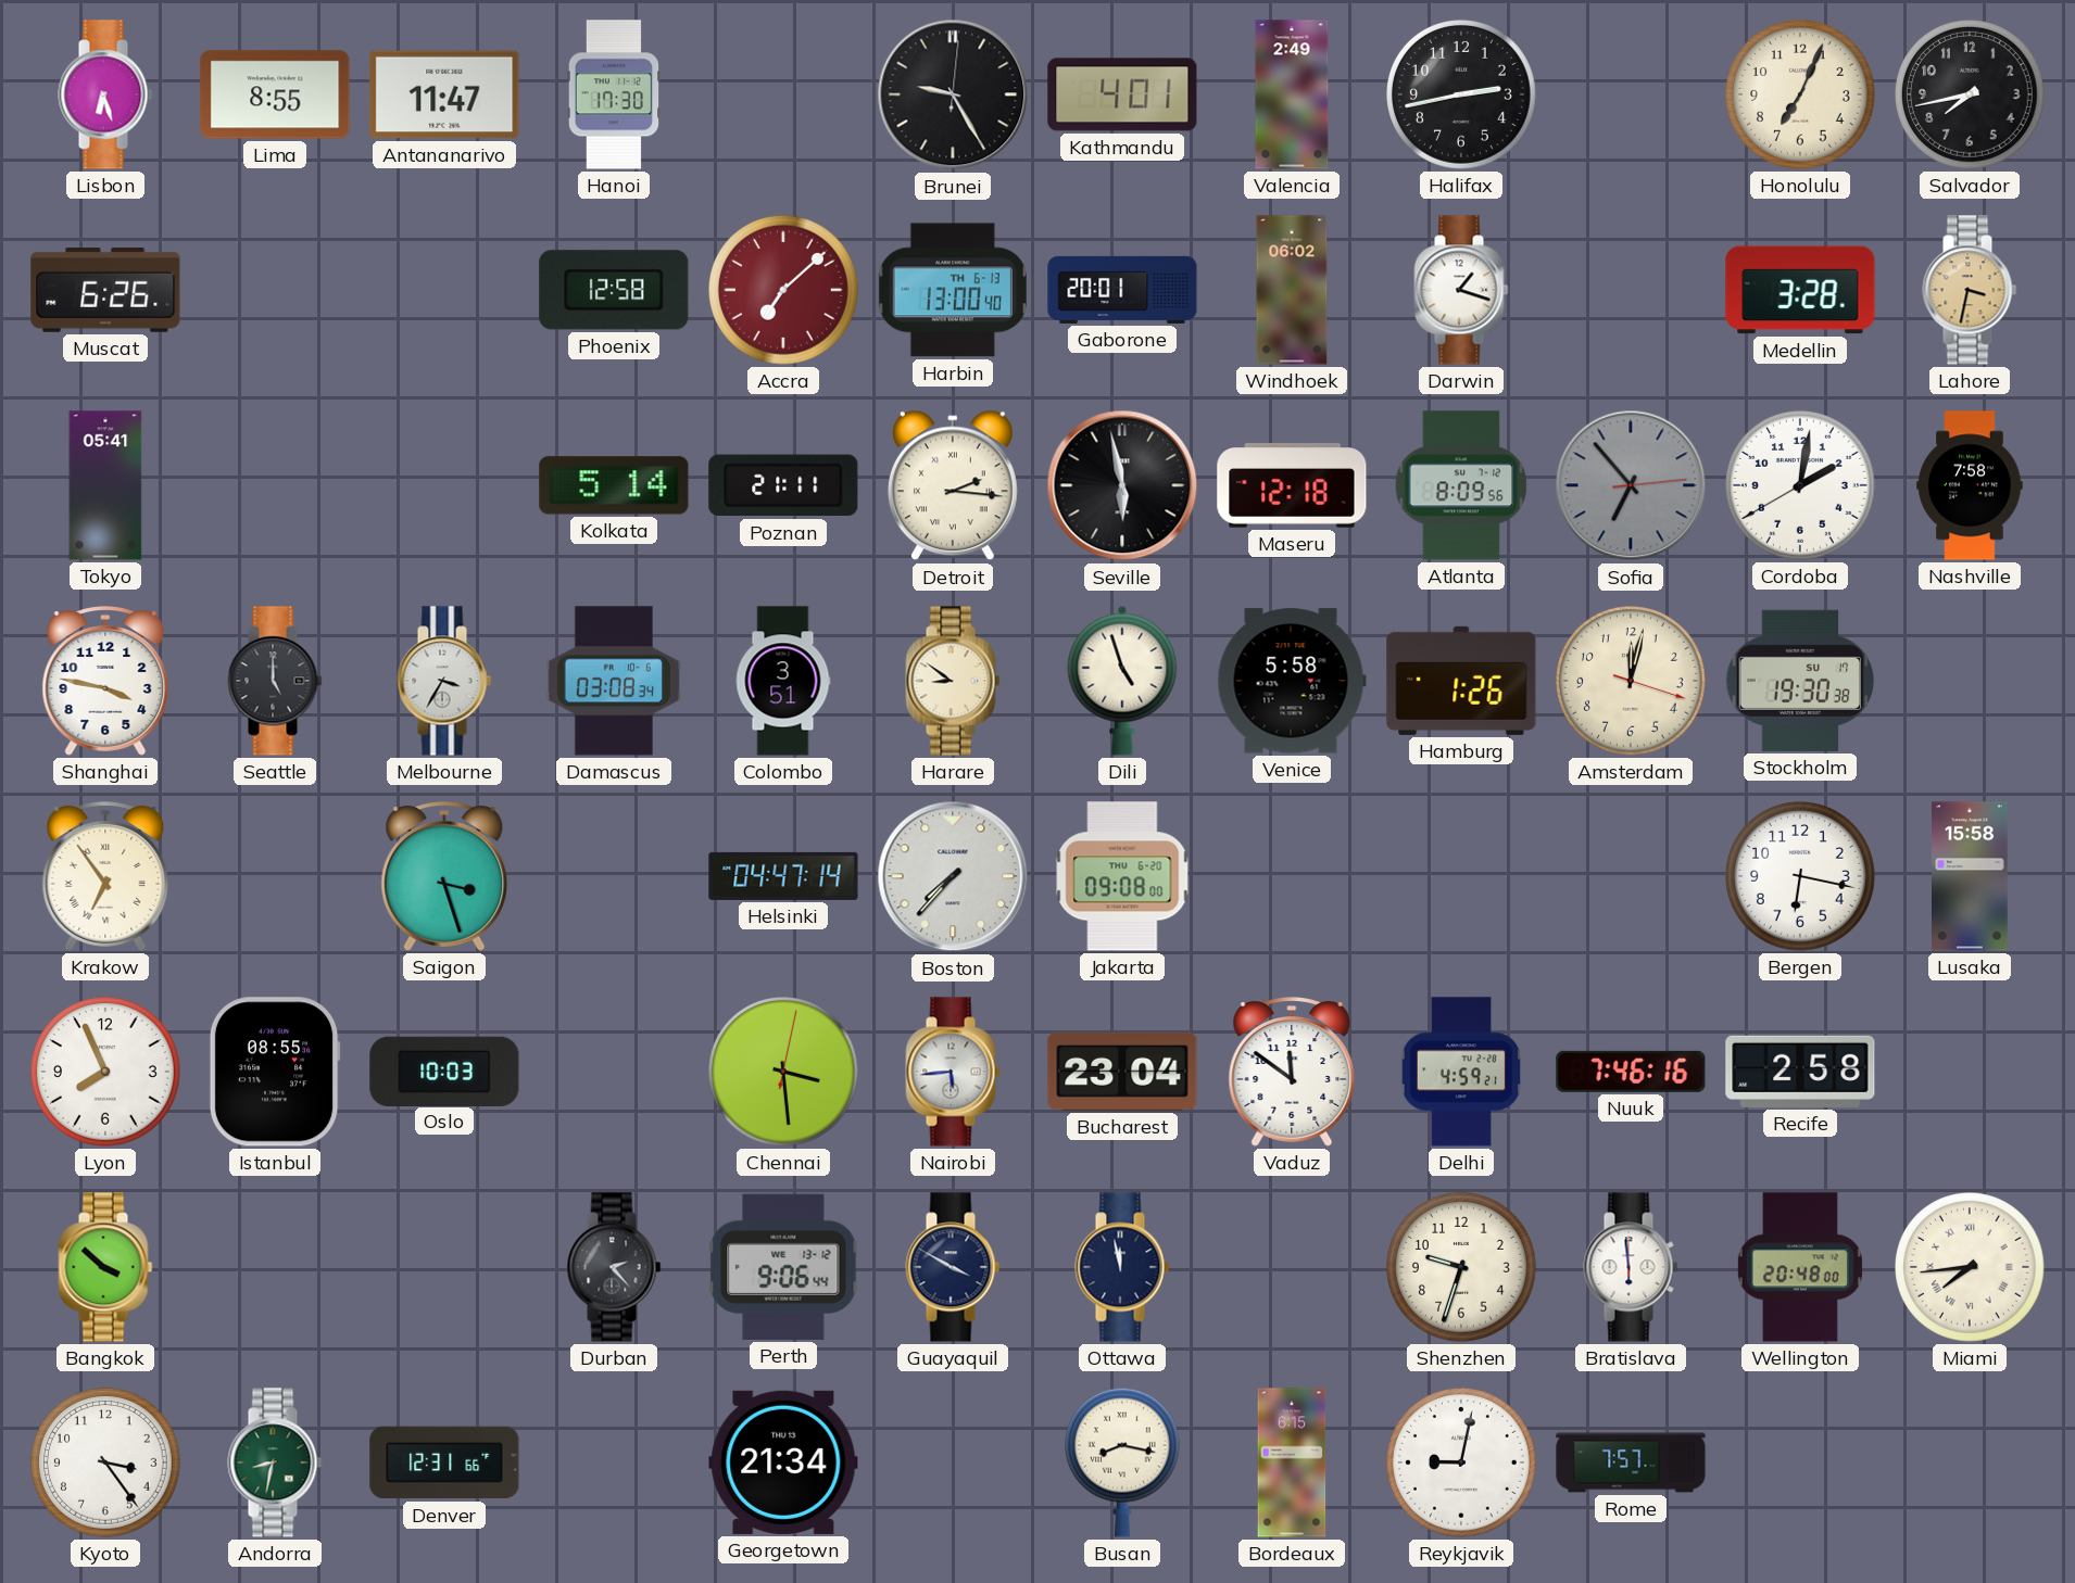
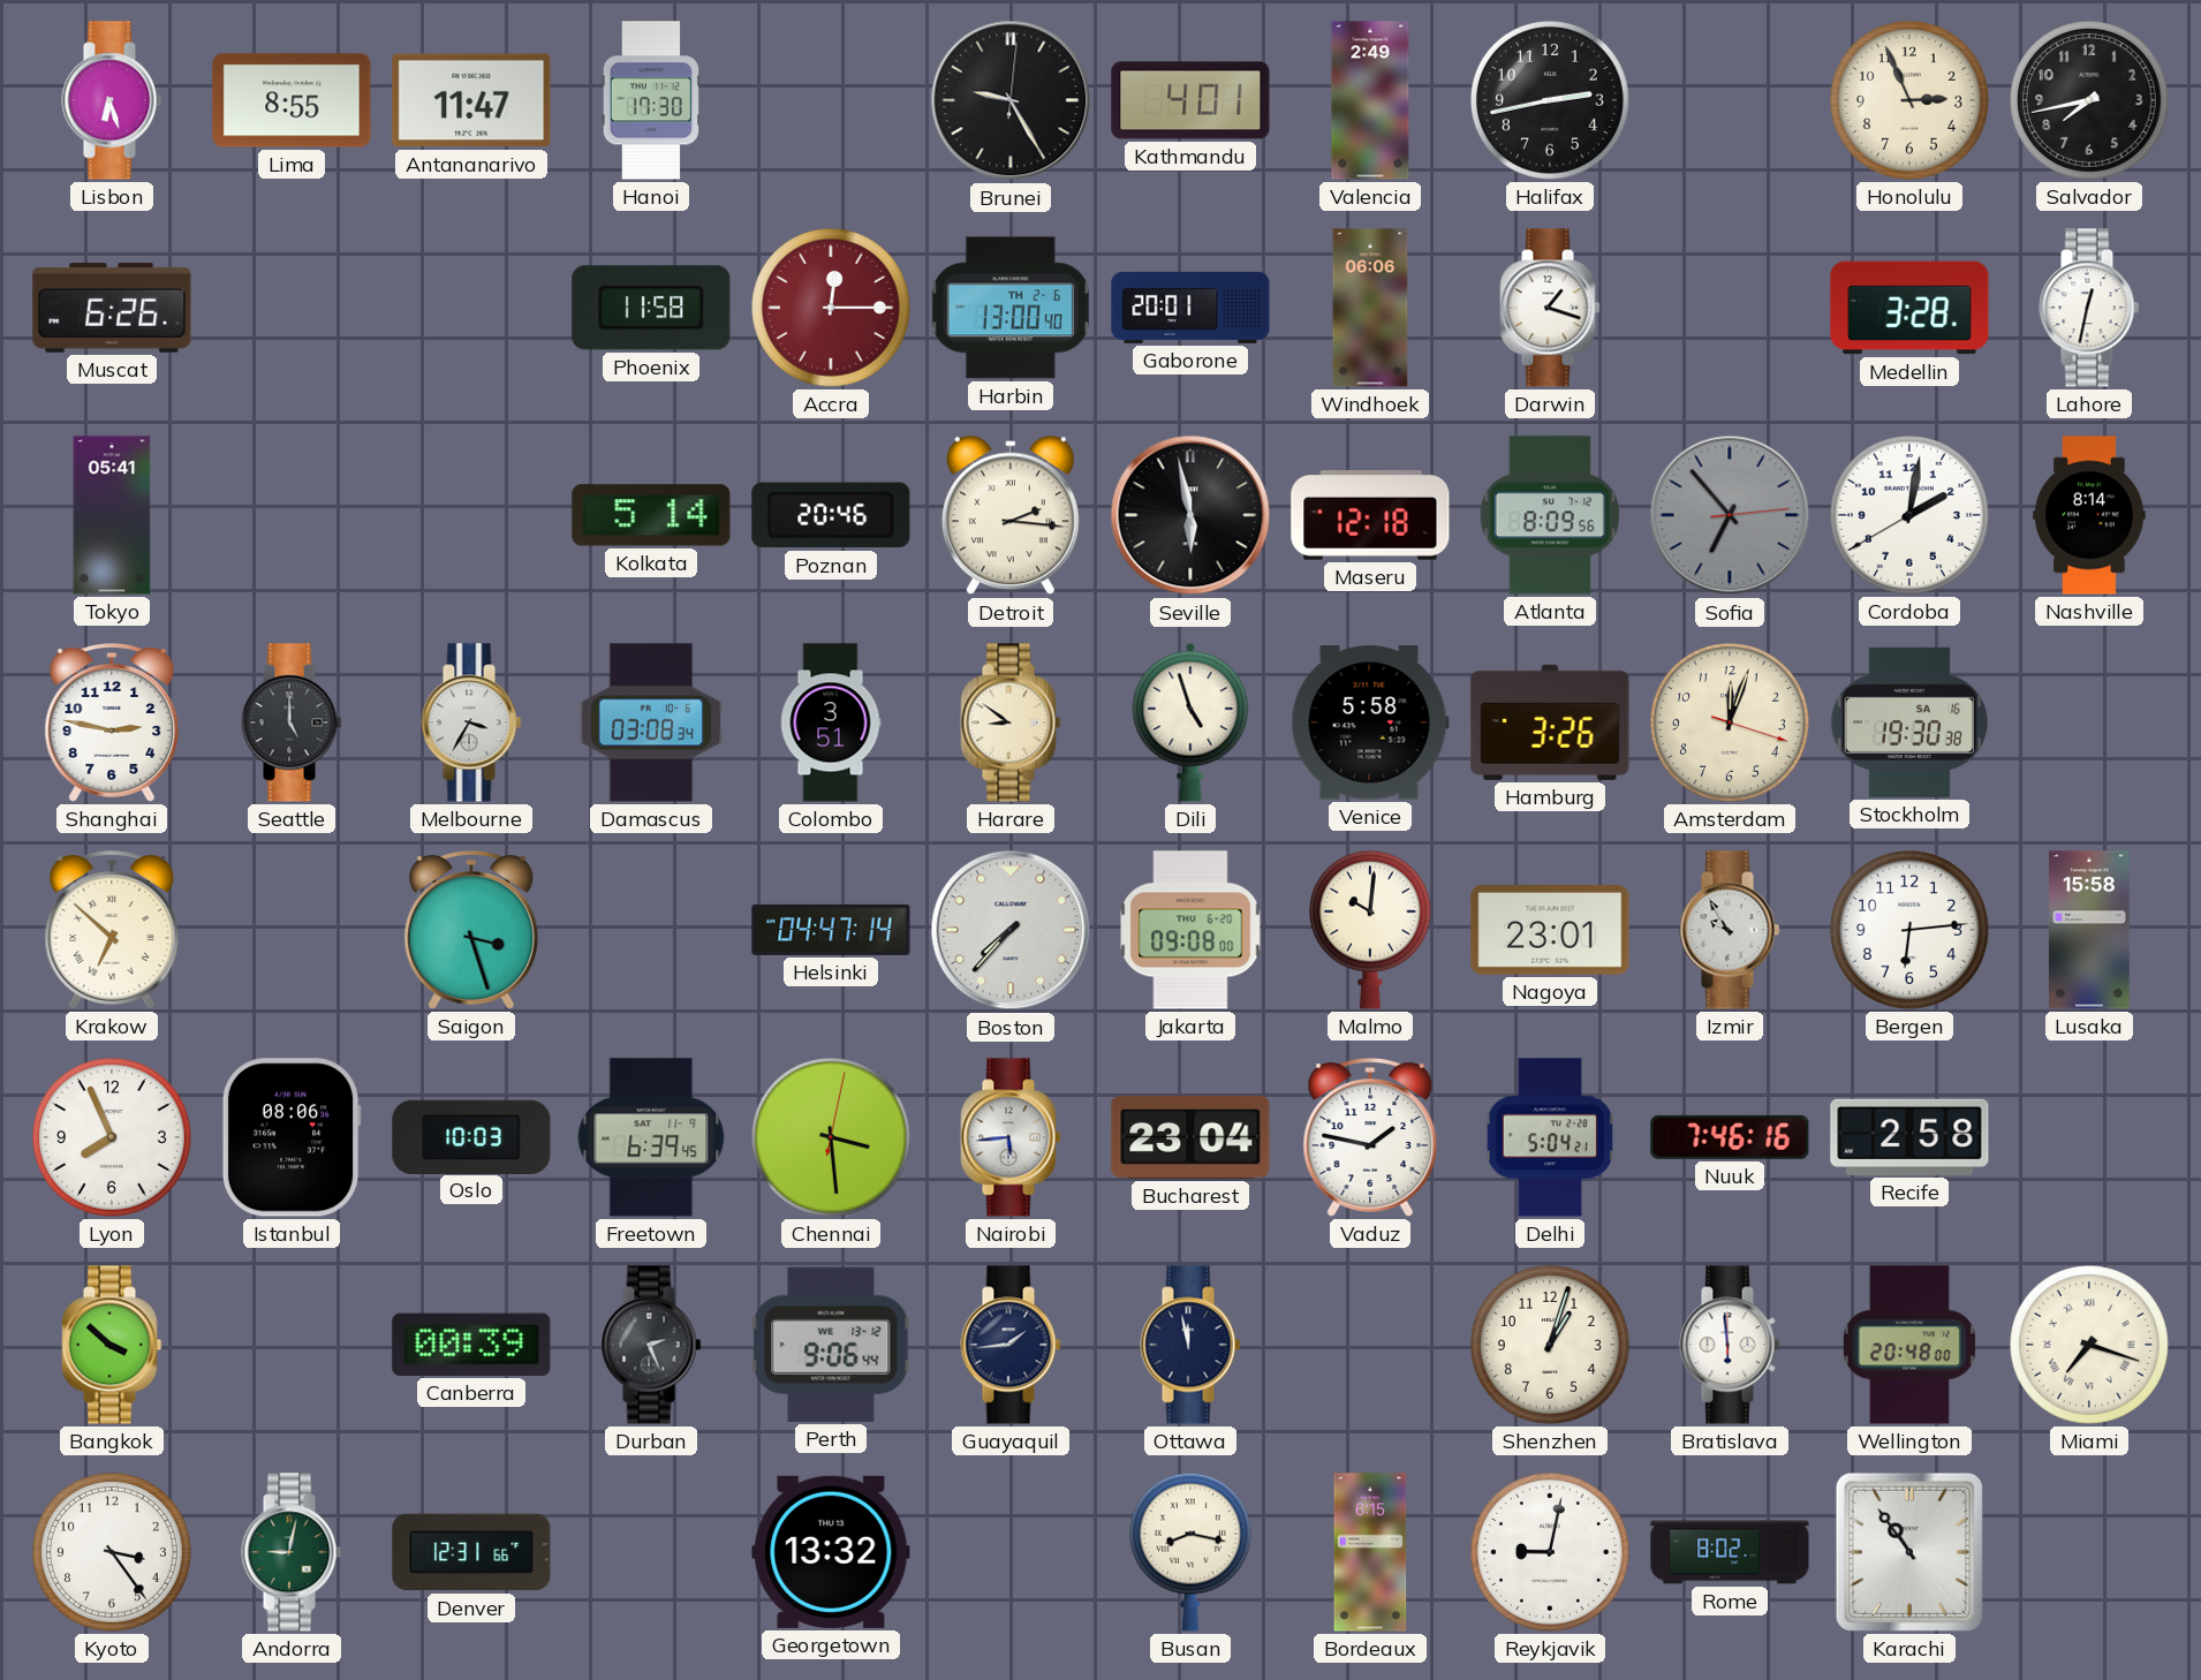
Honolulu: 7:04 -> 2:56 (1911, 101)
Phoenix: 12:58 -> 11:58 (651, 308)
Accra: 7:08 -> 12:15 (832, 309)
Harbin date: TH 6-13 -> TH 2-6 (1011, 308)
Windhoek: 06:02 -> 06:06 (1370, 308)
Lahore: 3:32 -> 12:32 (2089, 308)
Lahore dial: champagne -> white (2089, 308)
Poznan: 21:11 -> 20:46 (831, 515)
Nashville: 7:58 -> 8:14 (2089, 515)
Shanghai: 3:47 -> 2:47 (112, 722)
Hamburg: 1:26 -> 3:26 (1550, 722)
Amsterdam: 12:02 -> 12:03 (1731, 724)
Stockholm date: SU 17 -> SA 16 (1909, 722)
Krakow: 6:54 -> 6:52 (112, 930)
Malmo: none -> 10:01 (1370, 930)
Nagoya: none -> 23:01 (1550, 931)
Izmir: none -> 9:55 (1730, 930)
Bergen: 6:17 -> 6:14 (1911, 931)
Istanbul: 08:55 -> 08:06 (292, 1137)
Freetown: none -> 6:39 (651, 1137)
Vaduz: 11:51 -> 1:47 (1370, 1137)
Delhi: 4:59 -> 5:04 (1550, 1137)
Canberra: none -> 00:39 (471, 1345)
Durban: 2:23 -> 2:26 (651, 1345)
Guayaquil: 3:50 -> 1:44 (1011, 1345)
Shenzhen: 9:33 -> 1:03 (1551, 1346)
Miami: 7:44 -> 7:18 (2090, 1346)
Andorra: 8:32 -> 9:02 (292, 1552)
Georgetown: 21:34 -> 13:32 (831, 1552)
Rome: 7:57 -> 8:02 (1730, 1552)
Karachi: none -> 10:54 (1909, 1552)
